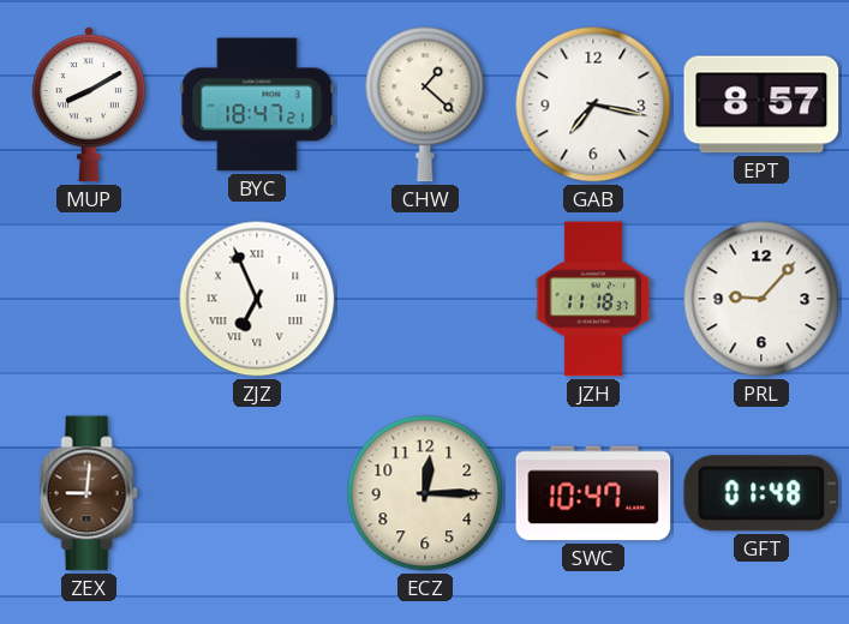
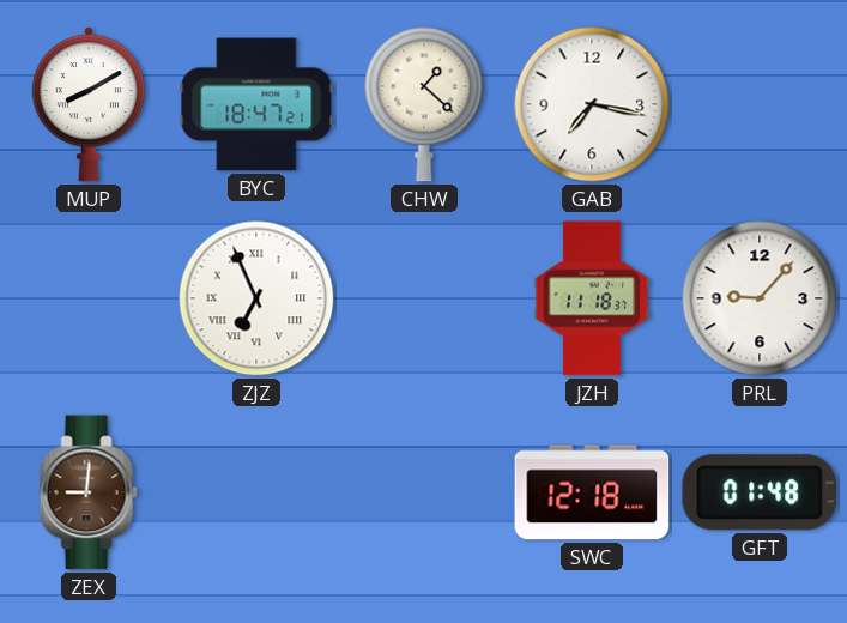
EPT: 8:57 -> none (761, 104)
ECZ: 12:15 -> none (425, 493)
SWC: 10:47 -> 12:18 (592, 492)
